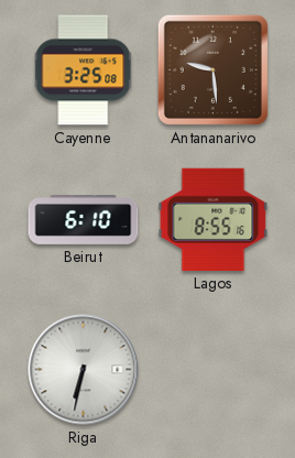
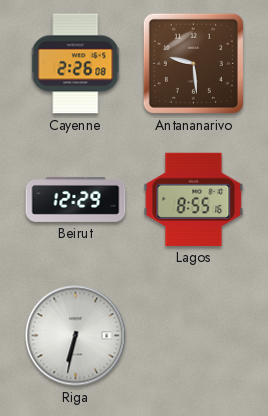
Cayenne: 3:25 -> 2:26 (76, 64)
Beirut: 6:10 -> 12:29 (76, 200)
